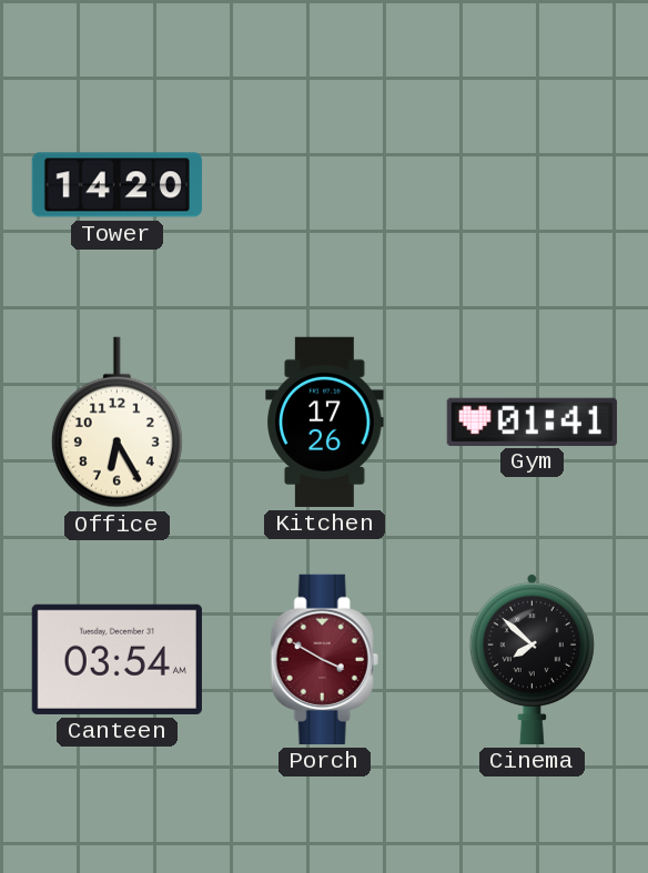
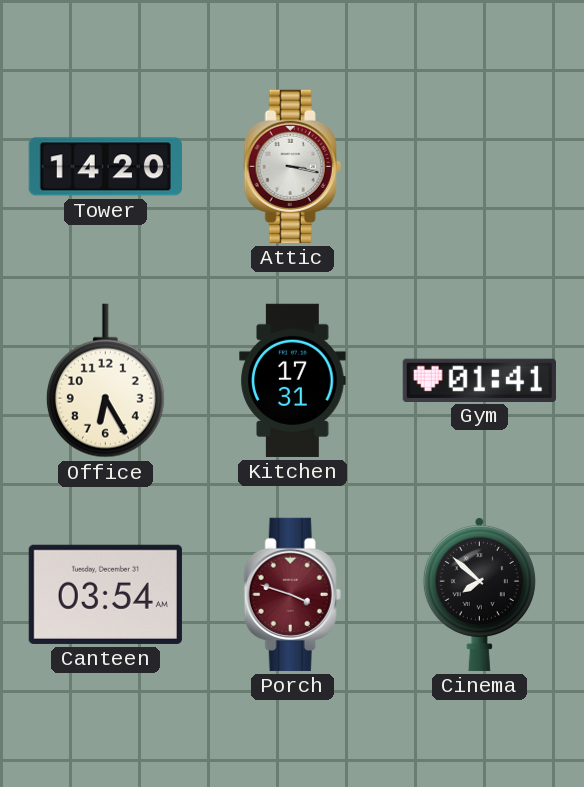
Attic: none -> 3:17 (292, 166)
Kitchen: 17:26 -> 17:31 (293, 380)
Porch: 3:50 -> 3:48 (292, 594)
